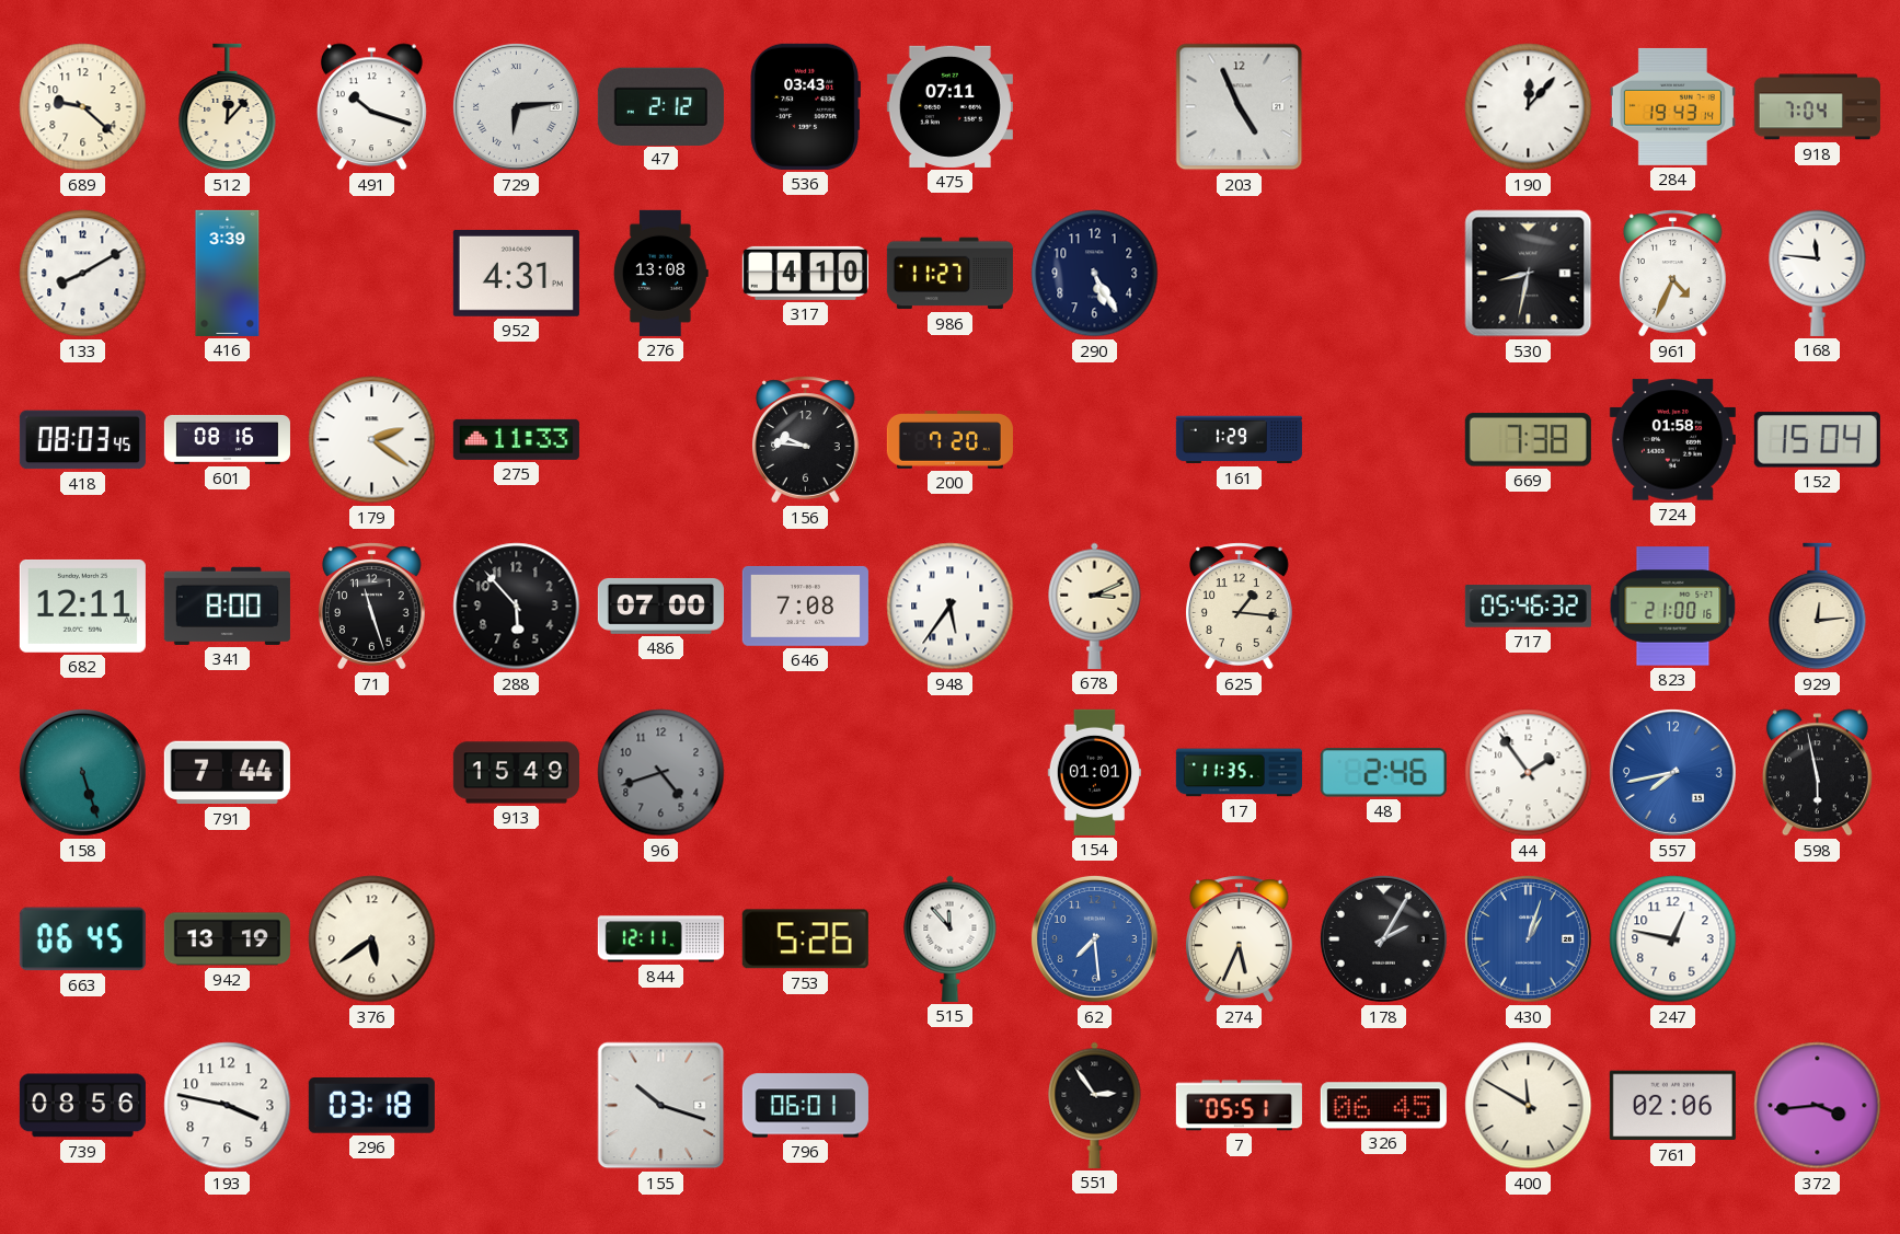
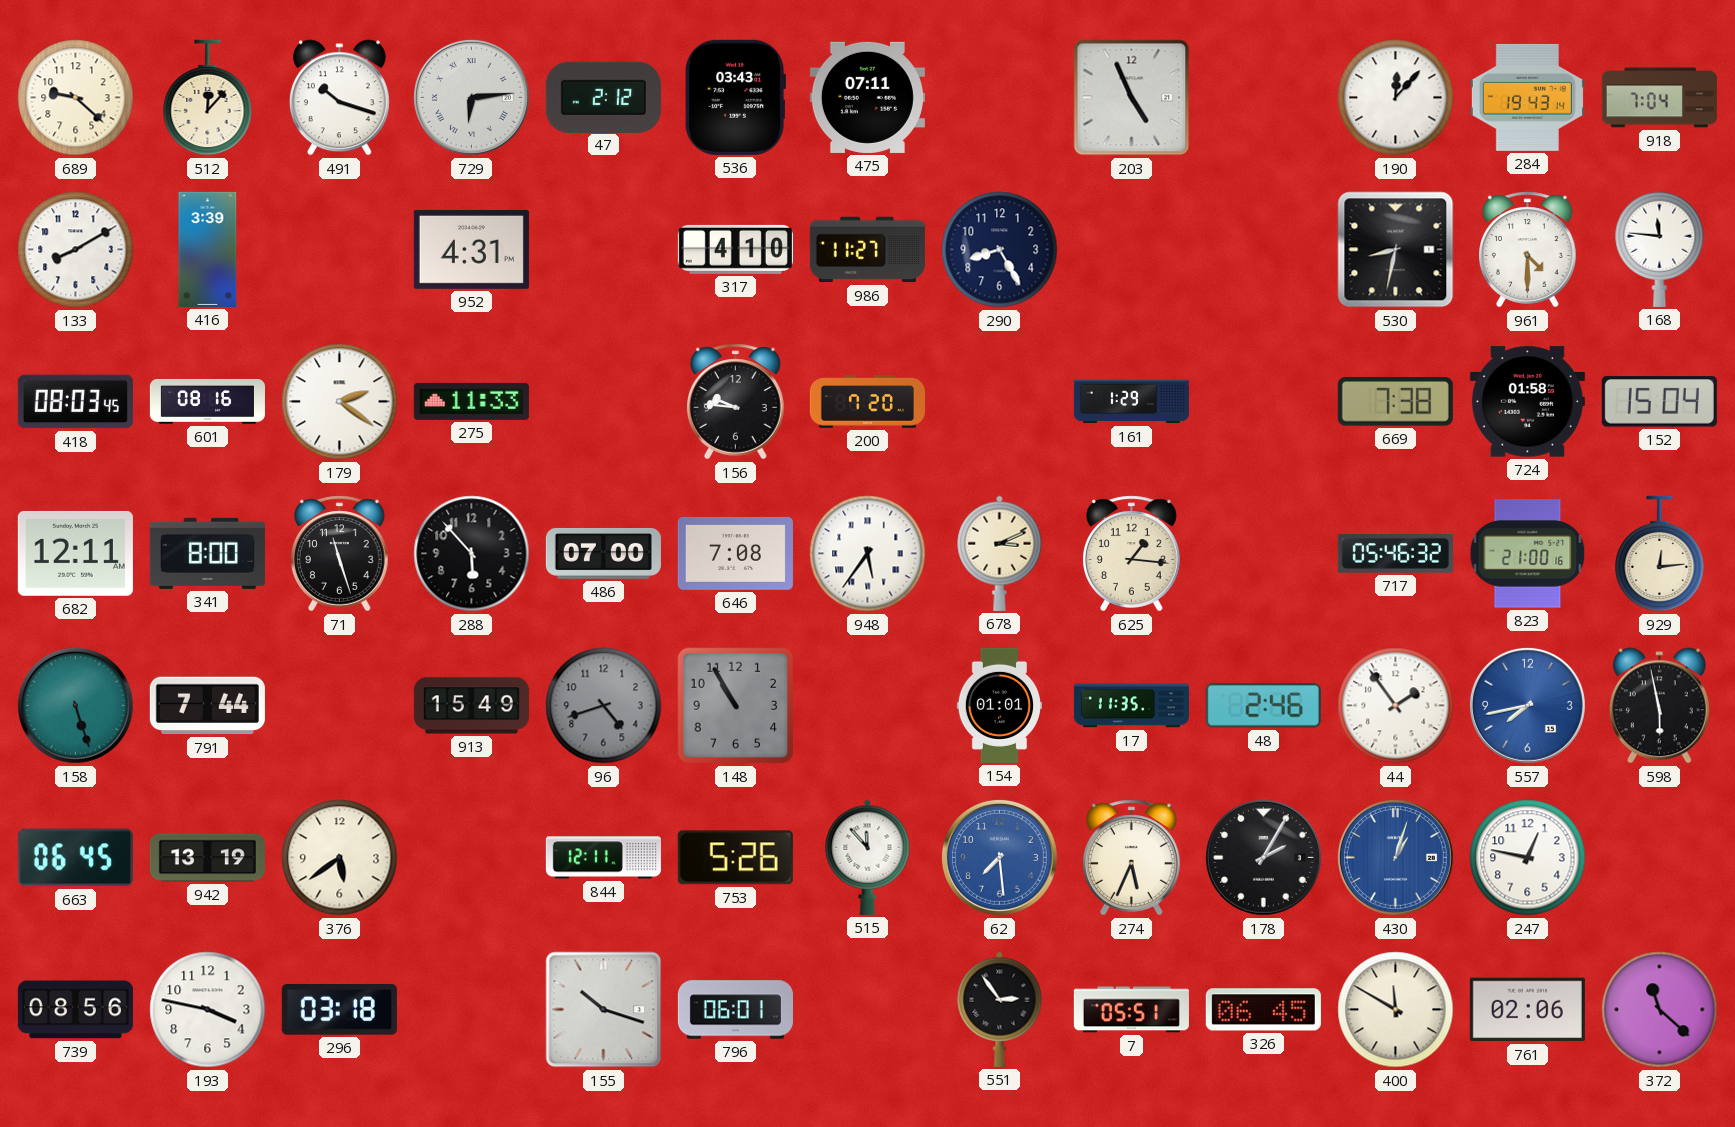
276: 13:08 -> none (660, 273)
290: 5:25 -> 8:25 (1000, 250)
961: 4:34 -> 4:30 (1528, 250)
148: none -> 10:55 (736, 706)
372: 3:44 -> 11:22 (1660, 1010)
